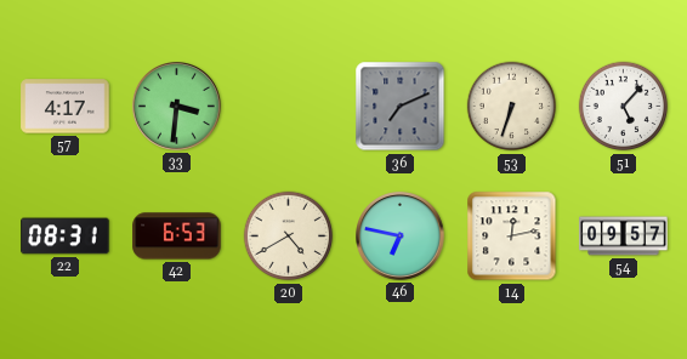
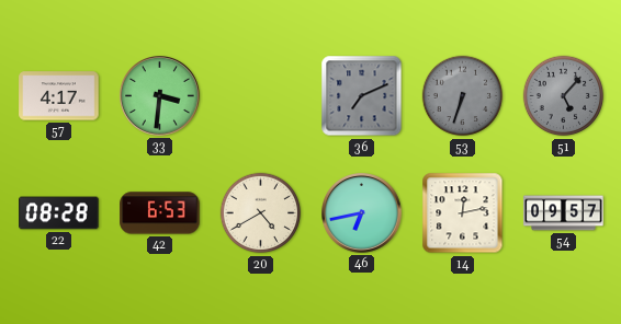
53 dial: cream -> grey (463, 96)
51 dial: white -> grey (564, 96)
22: 08:31 -> 08:28 (59, 213)
46: 6:47 -> 6:43 (362, 213)
